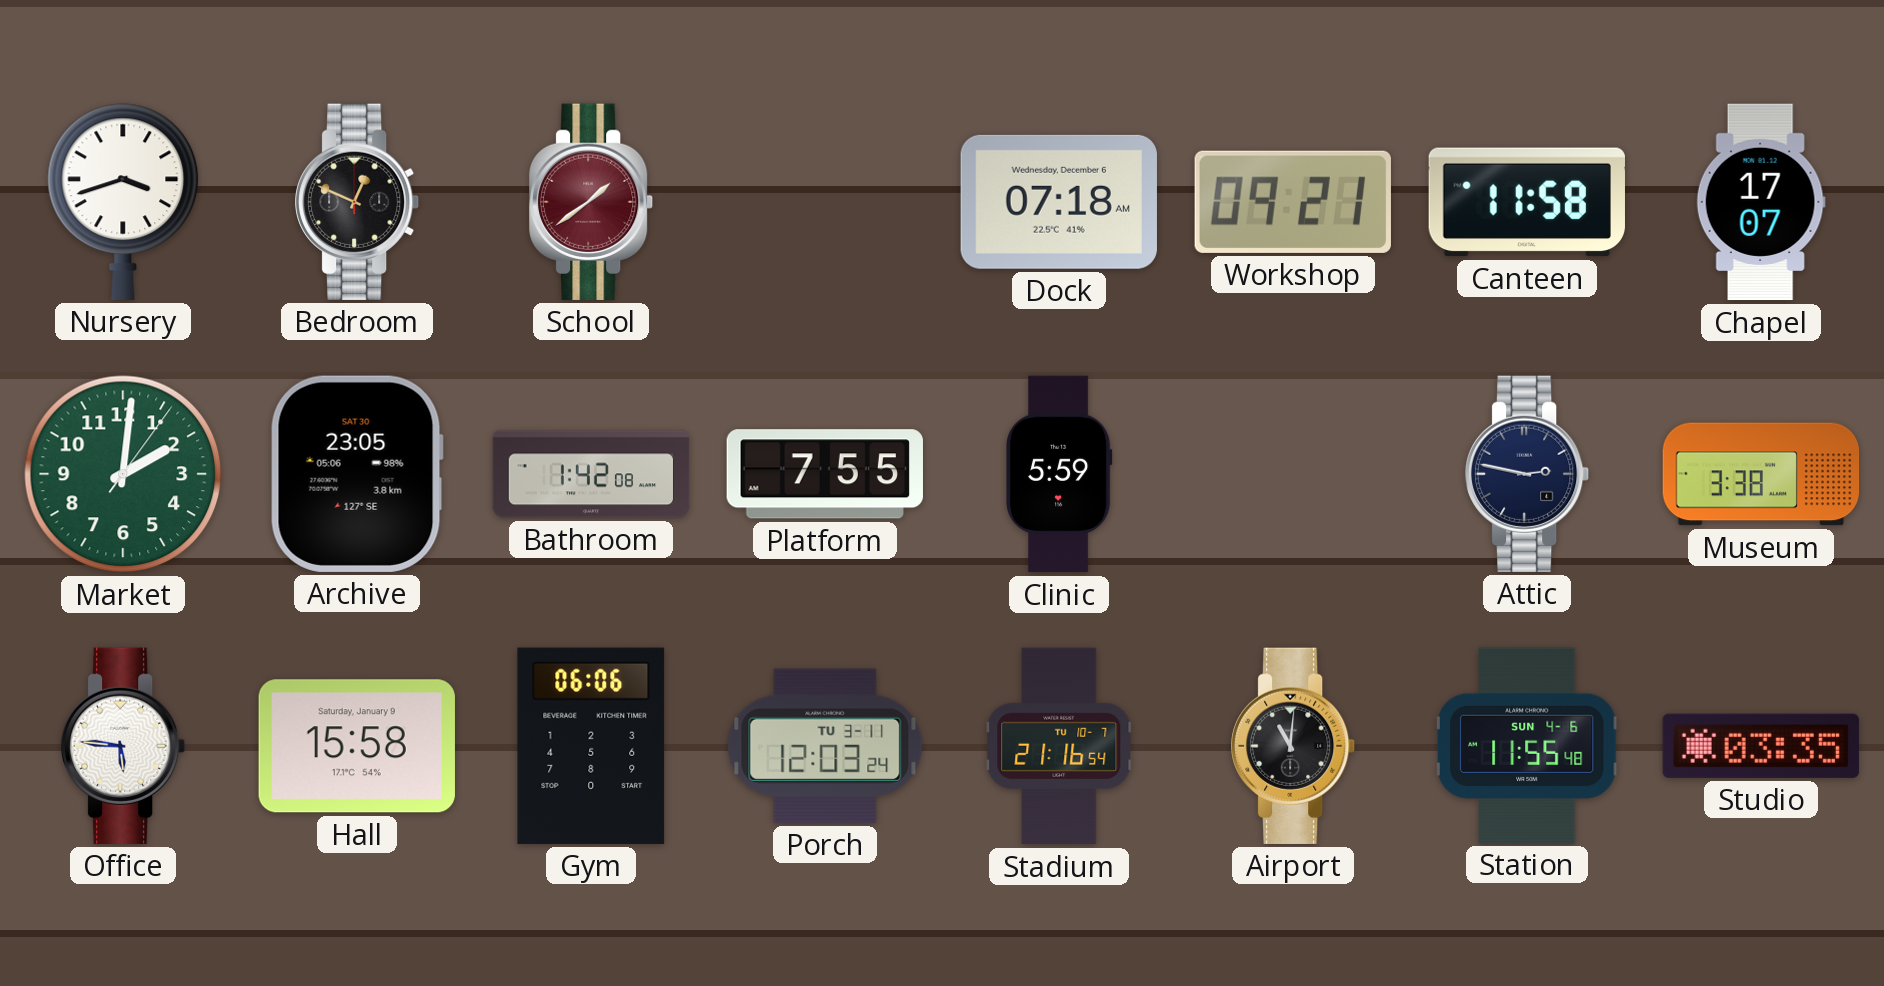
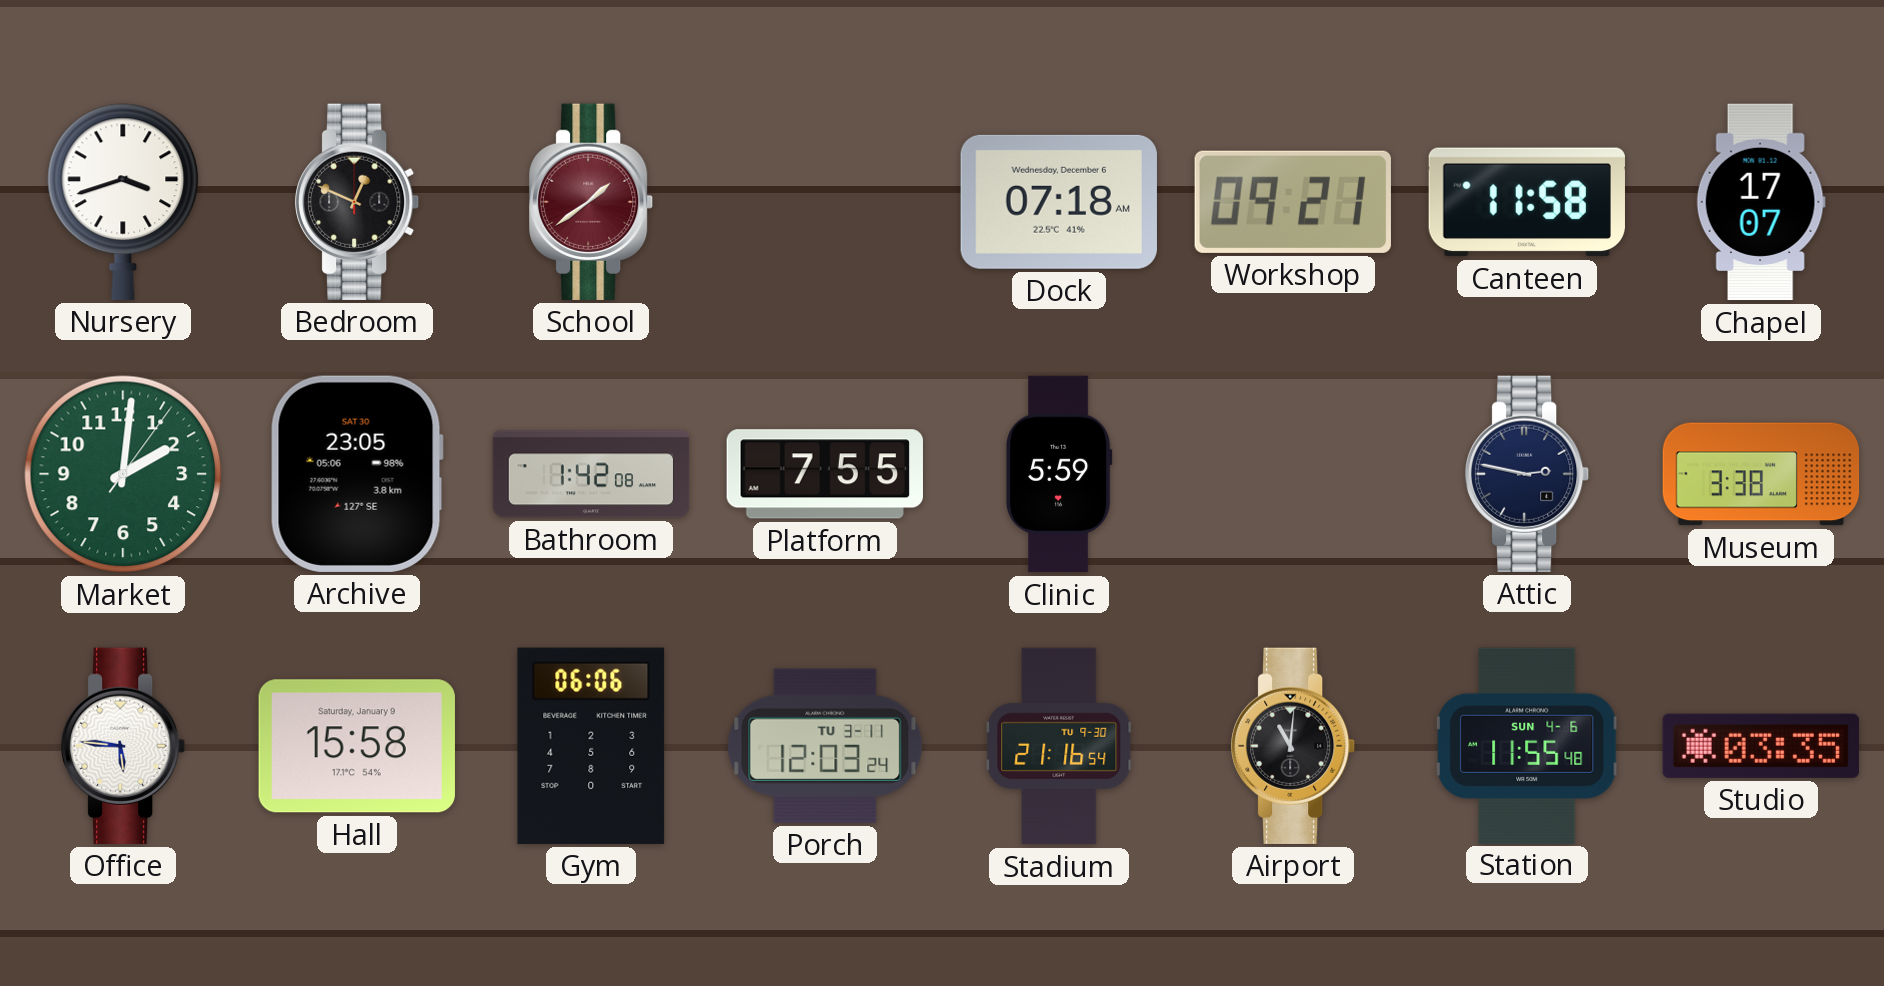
Stadium date: TU 10-7 -> TU 9-30 (1059, 746)
